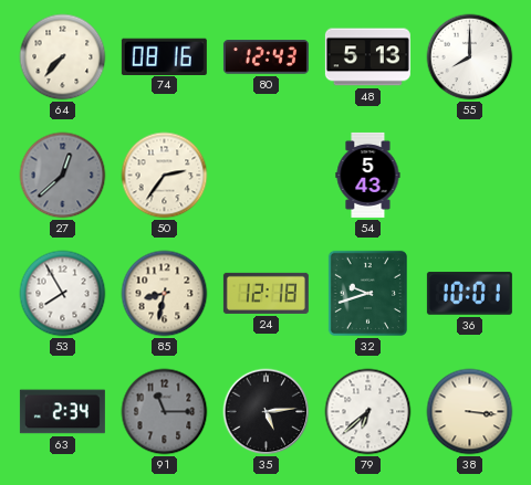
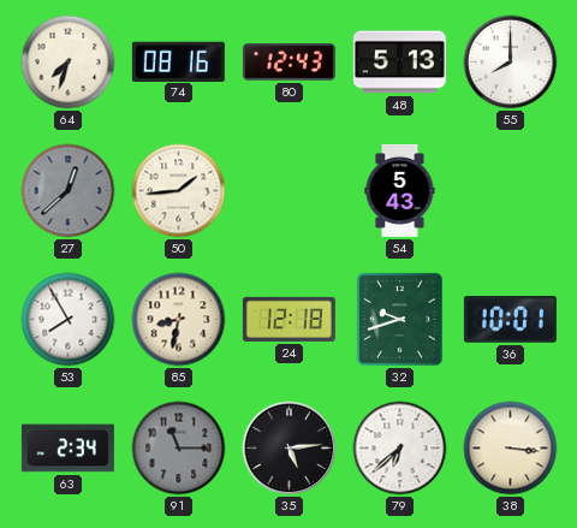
64: 7:37 -> 7:33 (69, 63)
50: 2:36 -> 1:44 (179, 191)
